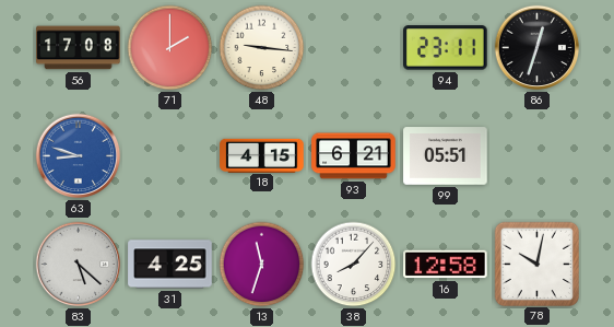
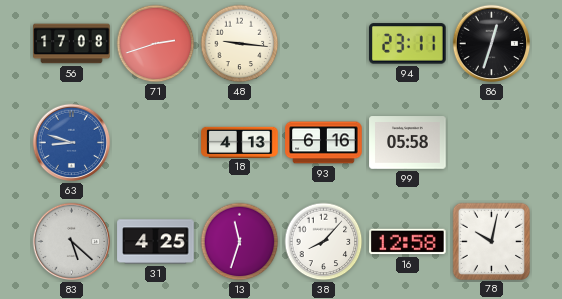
71: 2:00 -> 2:42 (156, 44)
18: 4:15 -> 4:13 (240, 142)
93: 6:21 -> 6:16 (324, 143)
99: 05:51 -> 05:58 (408, 143)
